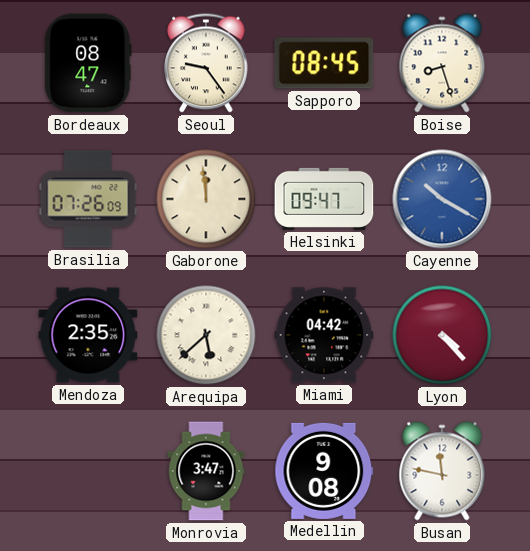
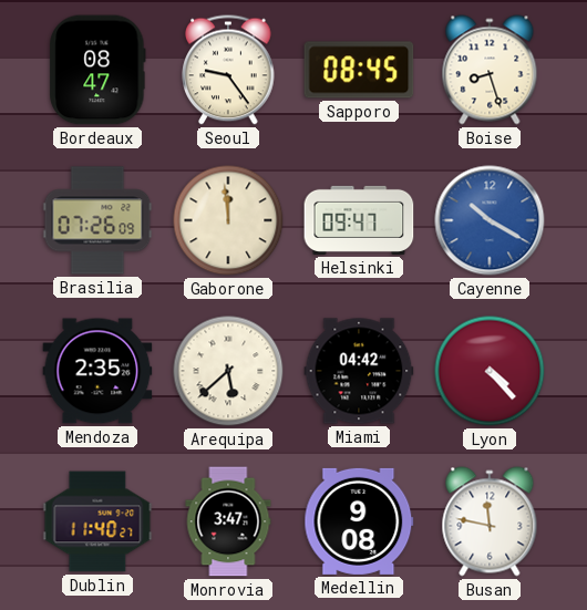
Dublin: none -> 11:40 (97, 521)
